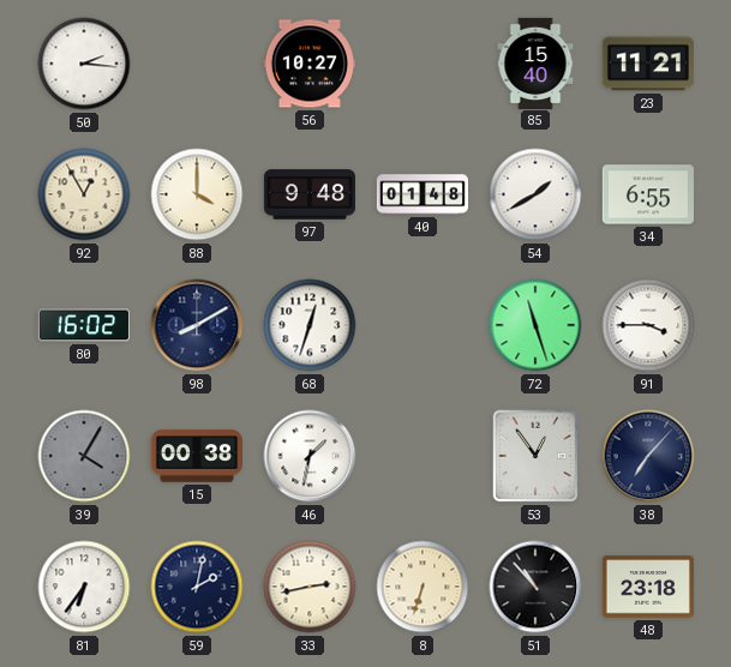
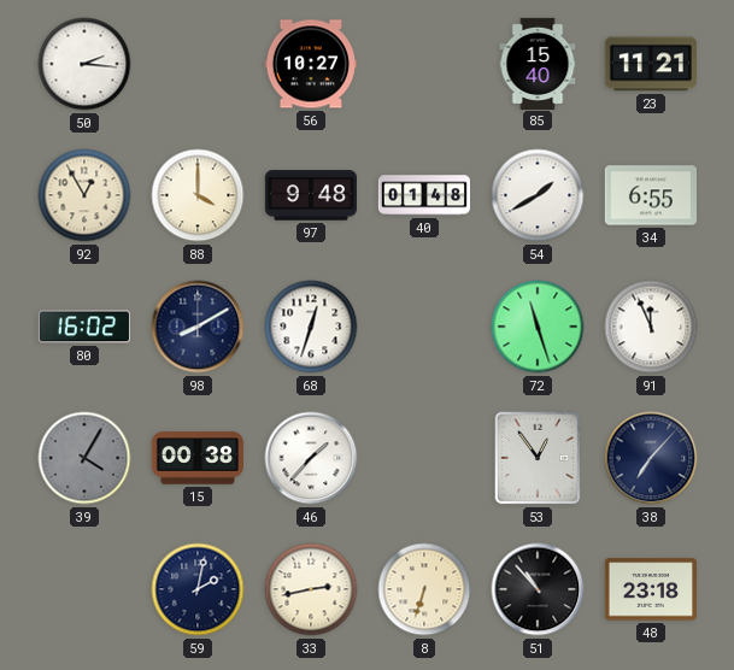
91: 3:45 -> 11:56 (651, 327)
46: 1:32 -> 1:37 (311, 458)
81: 6:36 -> none (84, 587)
